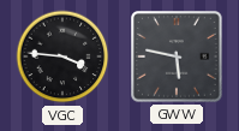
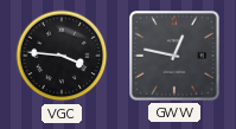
GWW: 5:47 -> 12:47 (174, 56)
